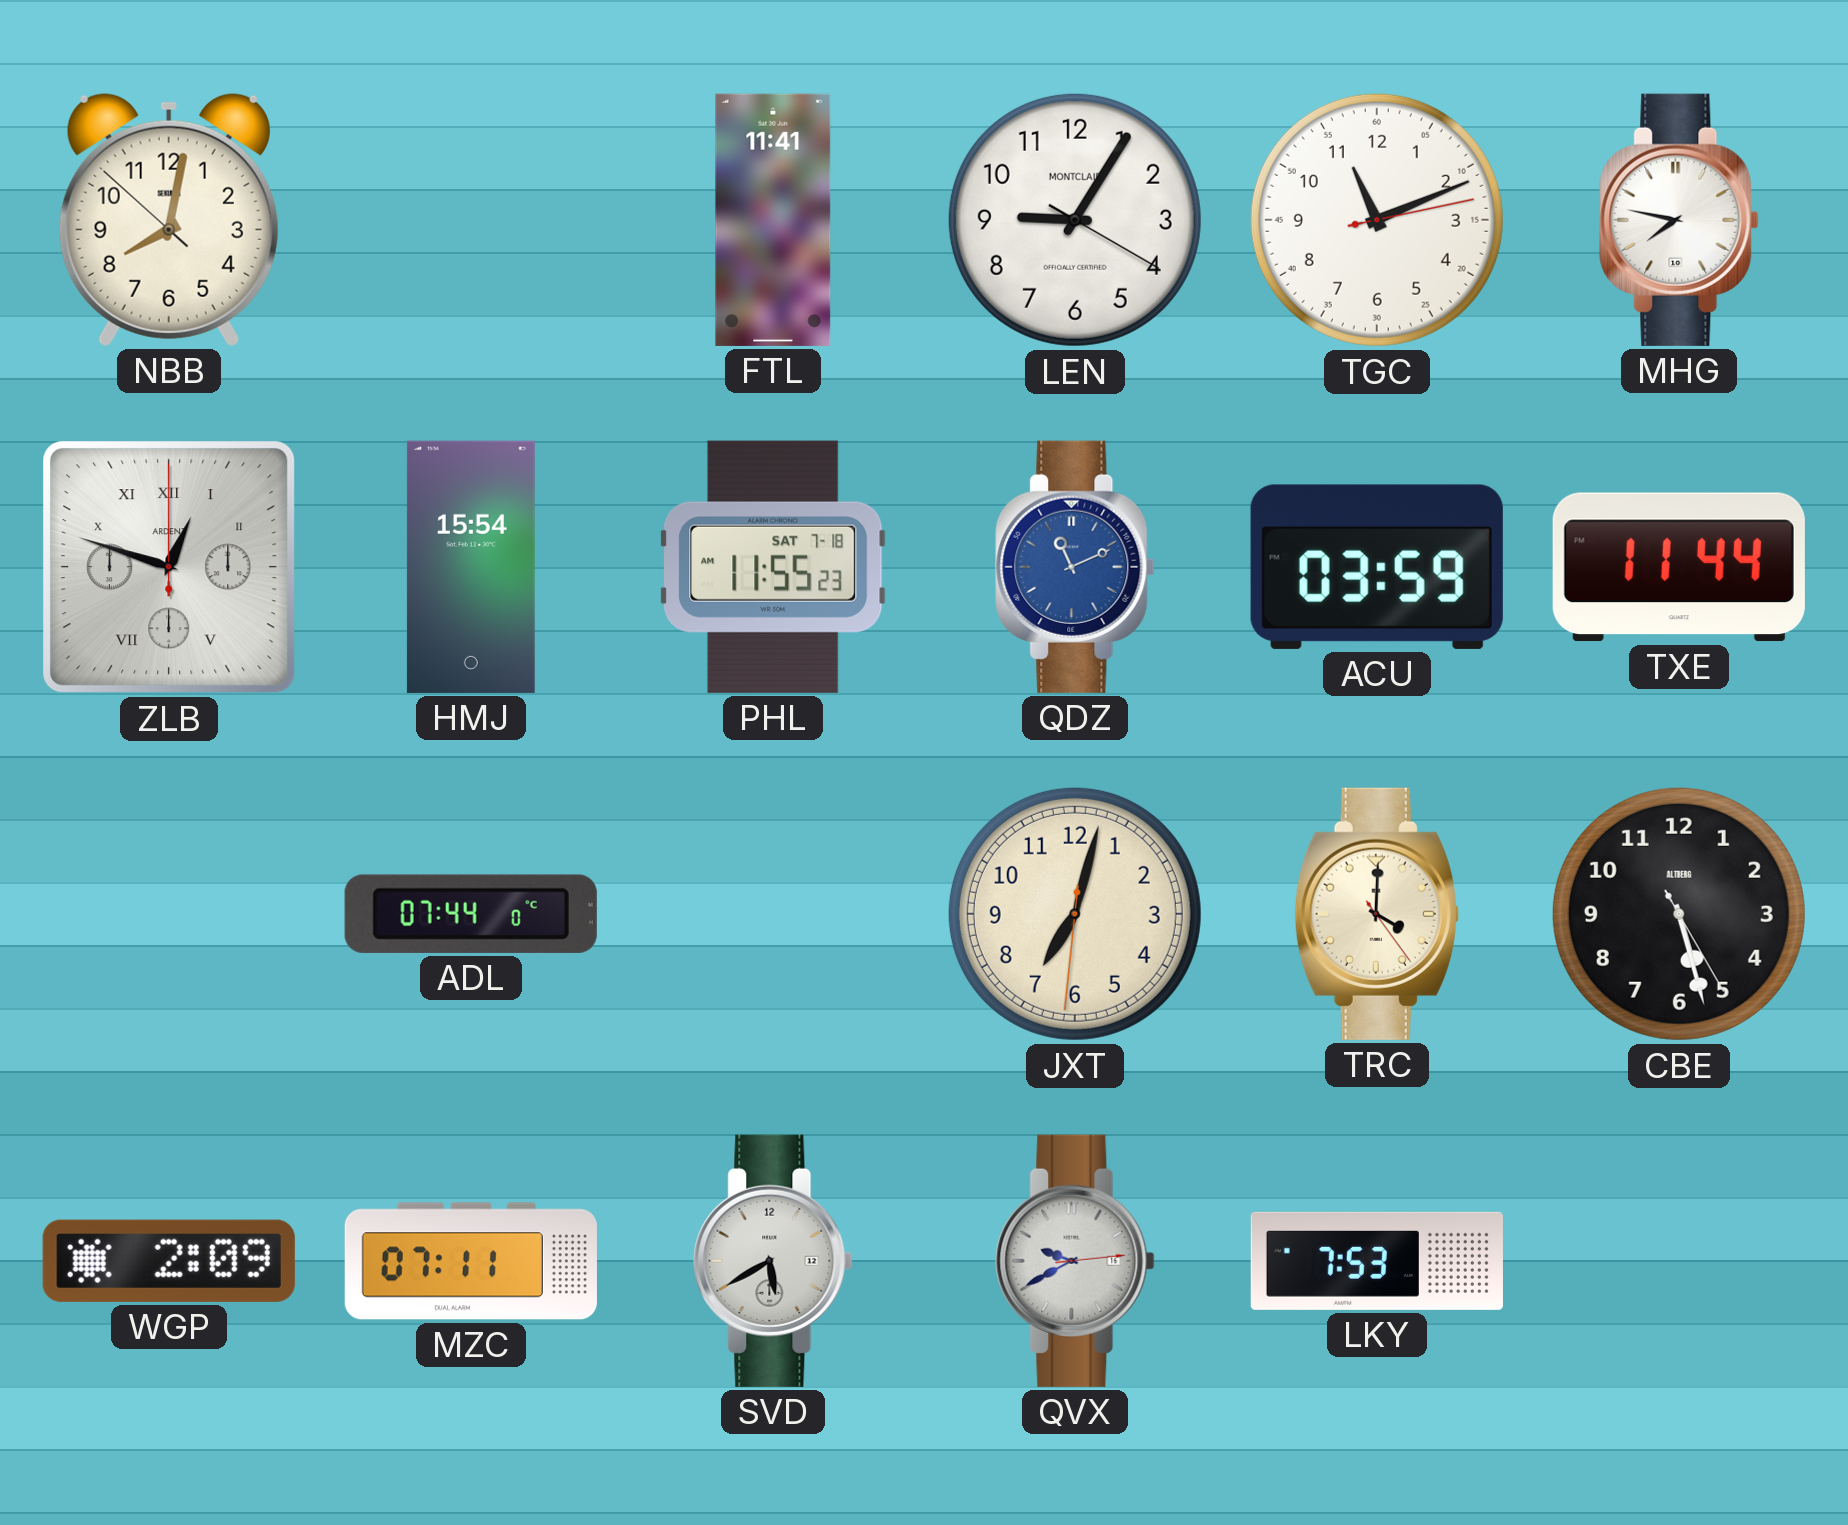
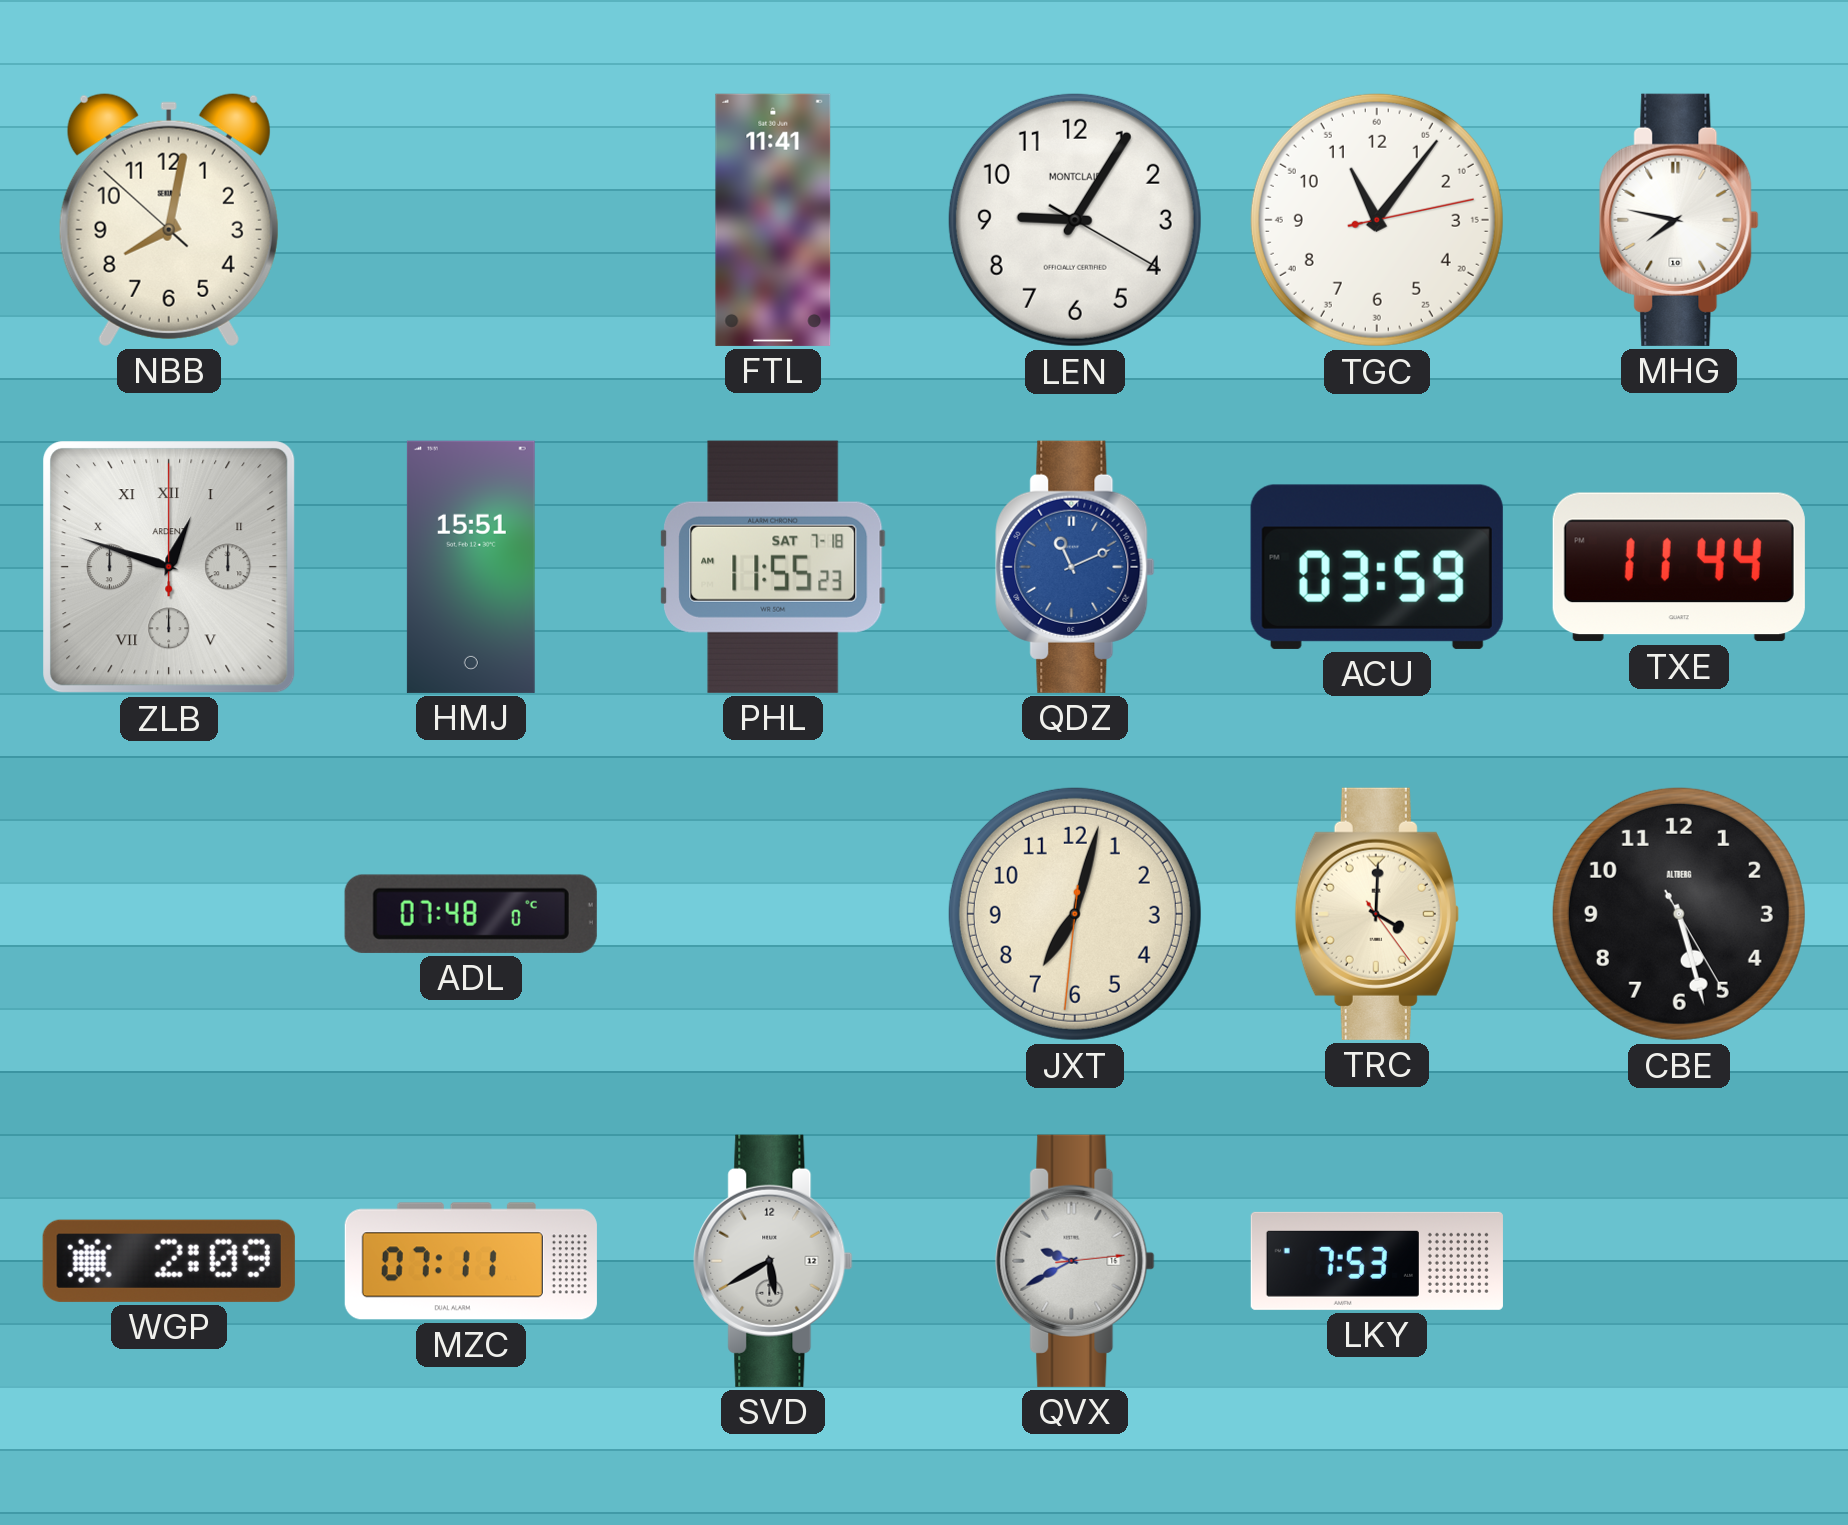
TGC: 11:11 -> 11:06 (1377, 220)
HMJ: 15:54 -> 15:51 (471, 567)
ADL: 07:44 -> 07:48 (471, 914)
